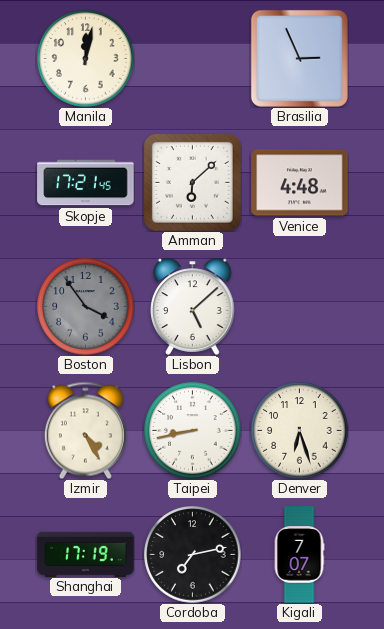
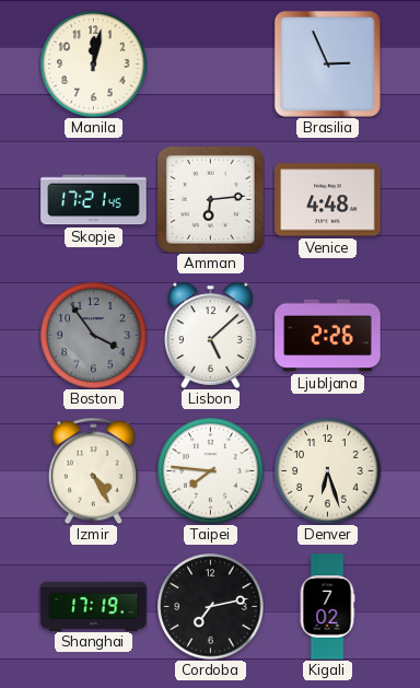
Amman: 6:08 -> 6:14 (210, 199)
Ljubljana: none -> 2:26 (328, 336)
Taipei: 8:43 -> 7:46 (211, 471)
Kigali: 7:07 -> 7:02 (327, 607)
